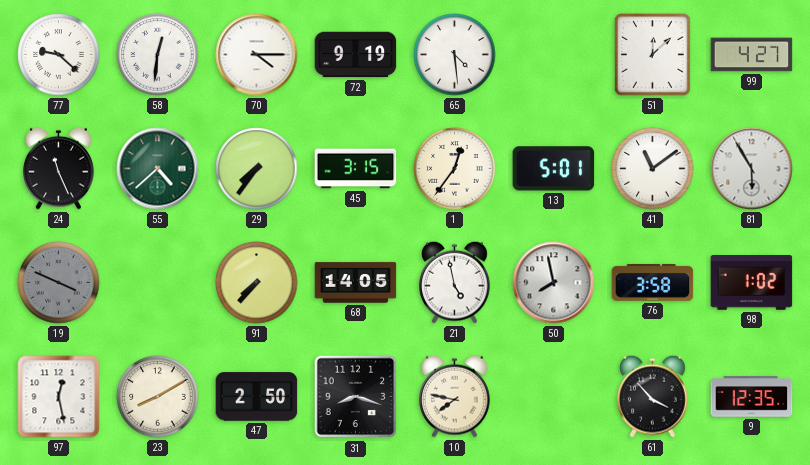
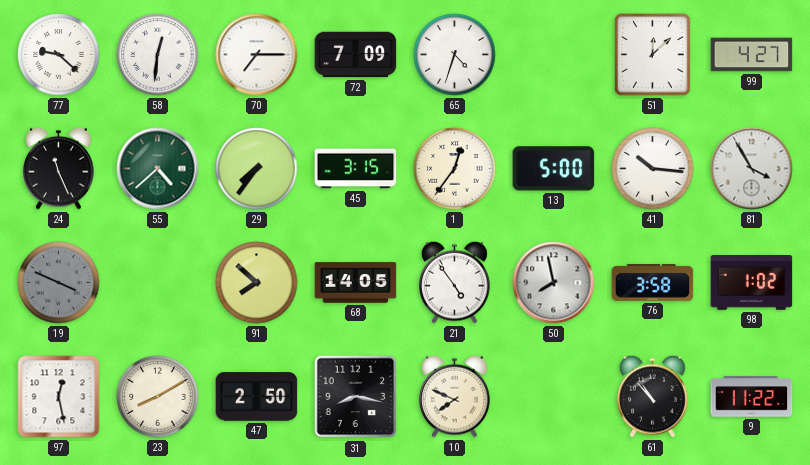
70: 4:15 -> 7:15 (257, 55)
72: 9:19 -> 7:09 (356, 55)
65: 4:29 -> 4:33 (455, 55)
13: 5:01 -> 5:00 (554, 169)
41: 11:09 -> 10:16 (653, 169)
81: 5:55 -> 3:55 (752, 169)
91: 7:37 -> 7:52 (257, 283)
21: 4:58 -> 4:54 (455, 282)
31: 8:18 -> 8:17 (356, 397)
10: 7:47 -> 7:49 (455, 396)
61: 3:53 -> 10:53 (653, 396)
9: 12:35 -> 11:22 (752, 397)
